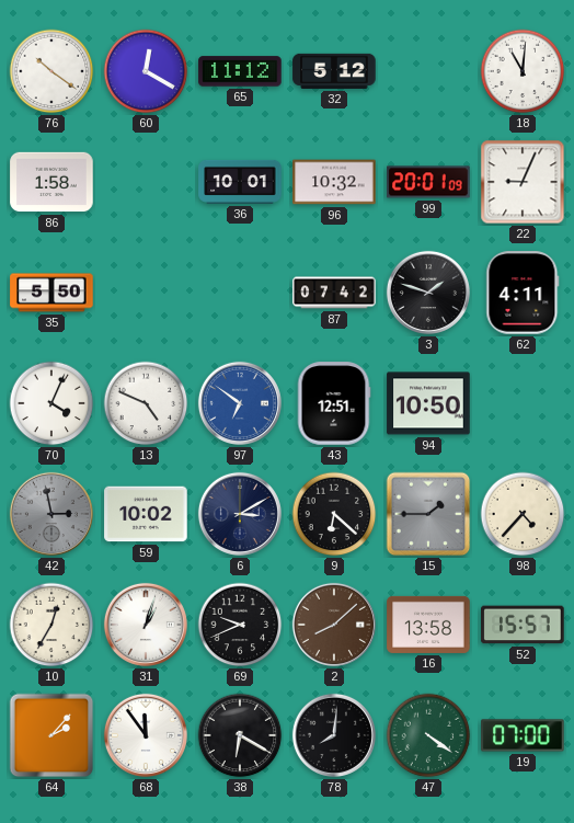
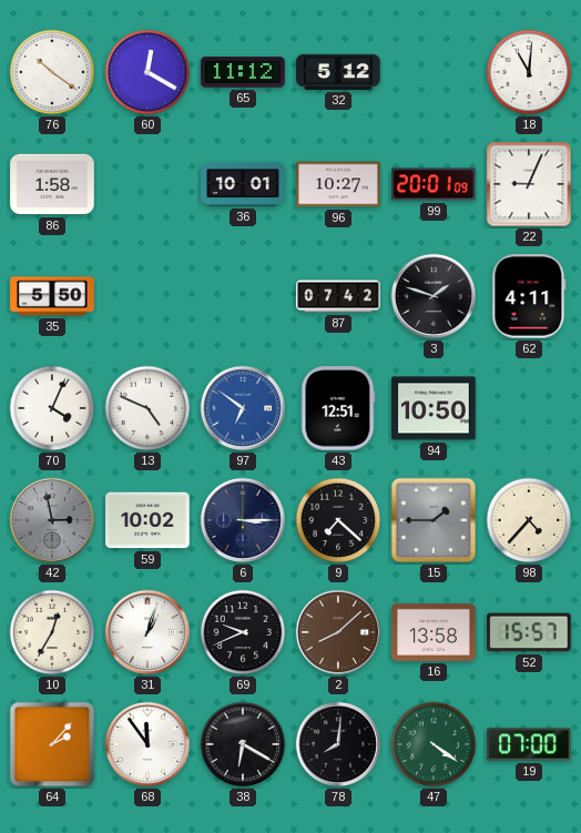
96: 10:32 -> 10:27 (338, 184)
6: 3:10 -> 3:15 (243, 520)
9: 6:22 -> 7:22 (338, 520)
